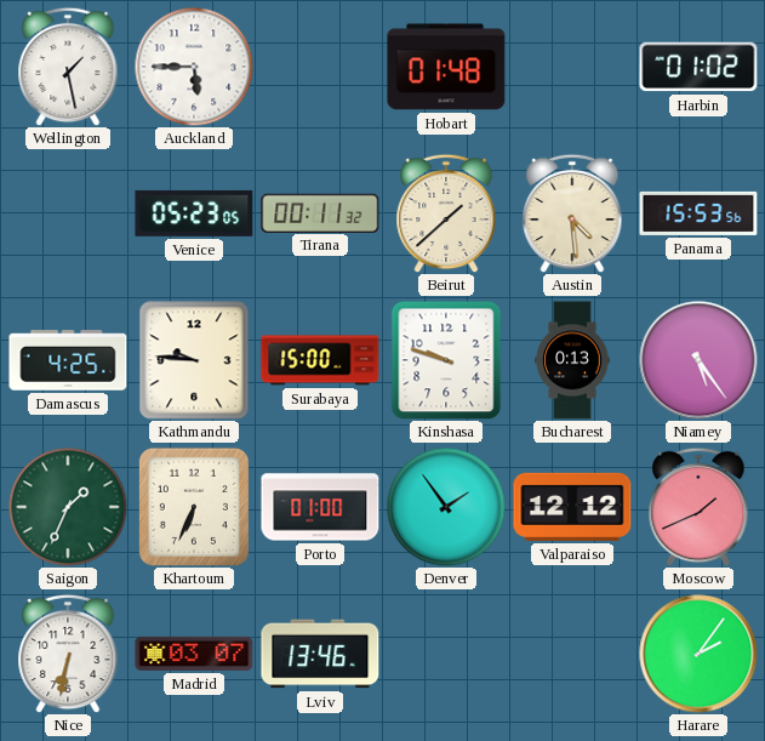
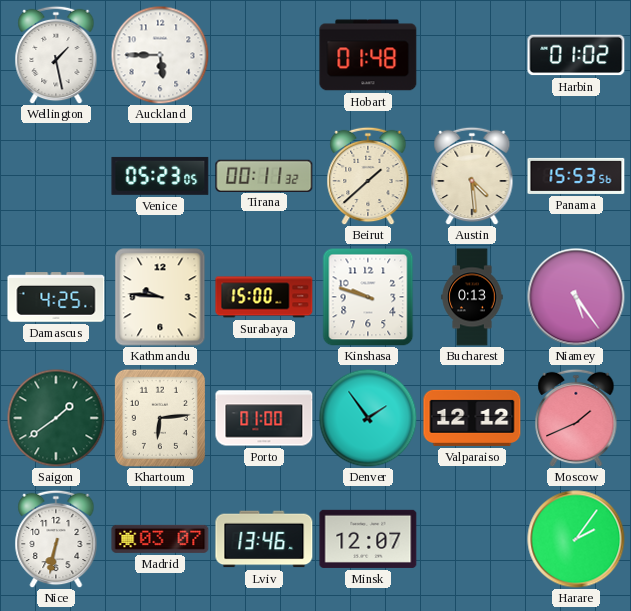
Saigon: 1:34 -> 1:39 (56, 418)
Khartoum: 6:34 -> 6:14 (160, 418)
Minsk: none -> 12:07 (368, 539)
